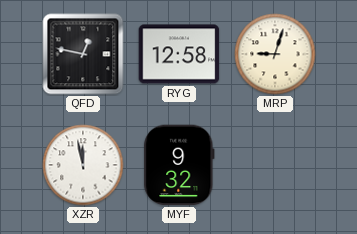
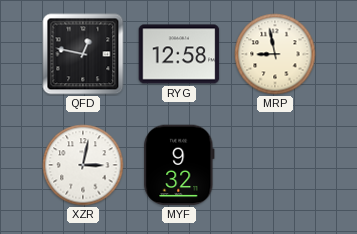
MRP: 9:03 -> 8:58 (275, 54)
XZR: 11:58 -> 3:02 (83, 165)
